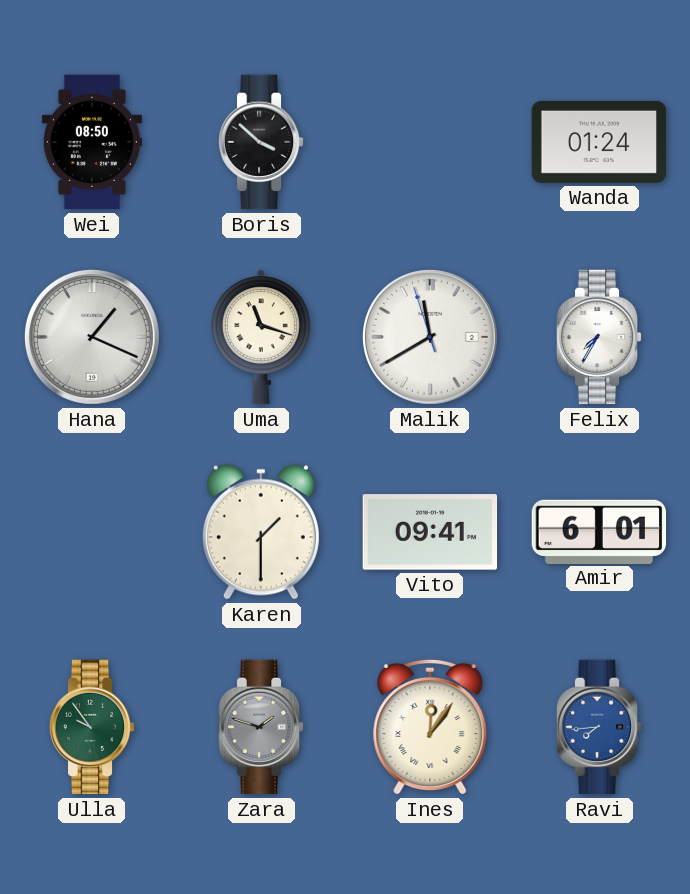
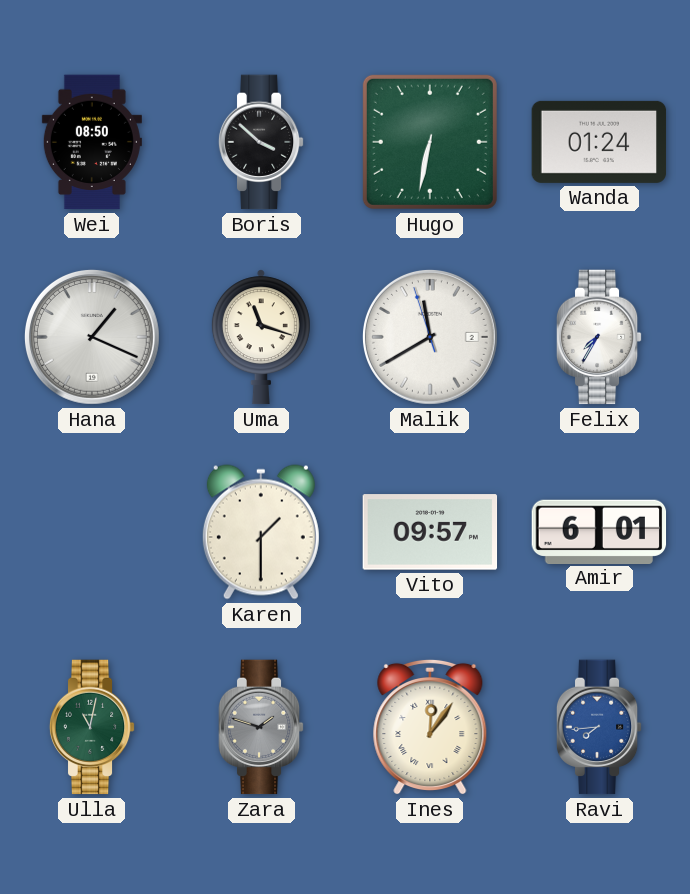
Hugo: none -> 6:32 (430, 142)
Vito: 09:41 -> 09:57 (430, 532)
Ulla: 9:54 -> 11:02 (92, 727)
